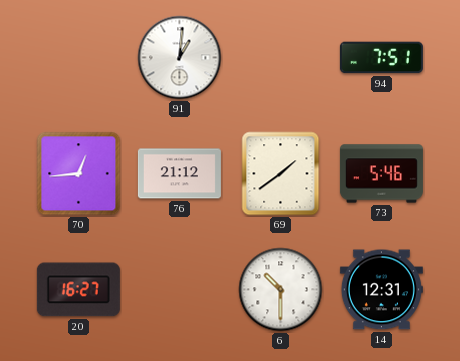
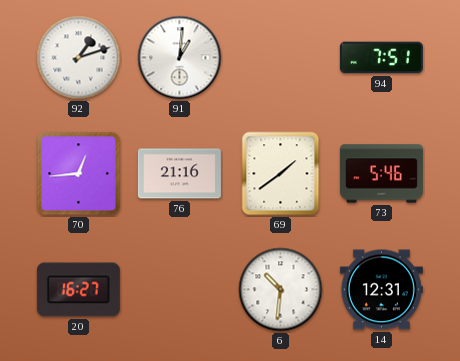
92: none -> 1:12 (79, 58)
76: 21:12 -> 21:16 (179, 174)
6: 10:30 -> 10:31 (281, 290)
